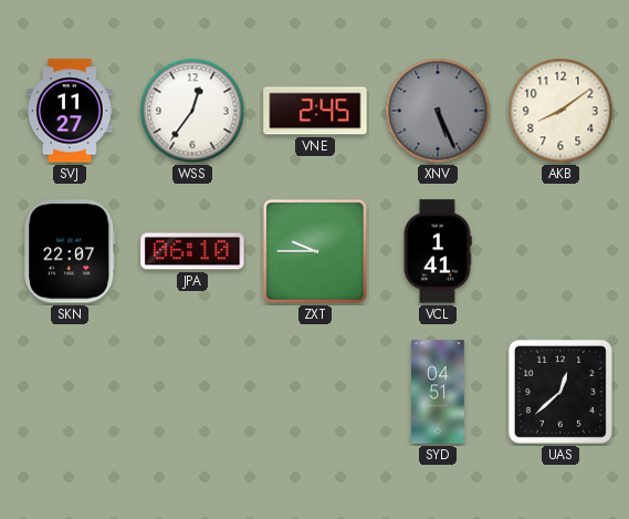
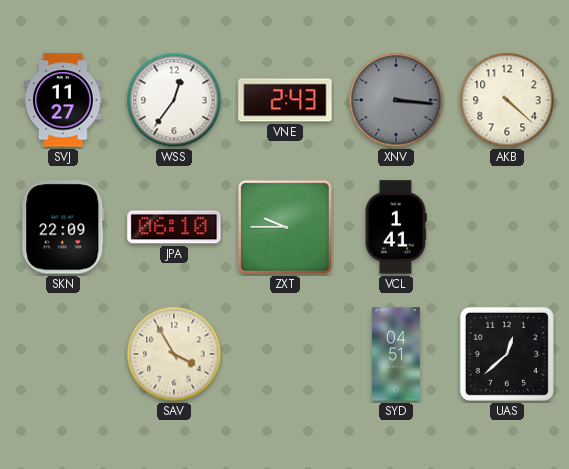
VNE: 2:45 -> 2:43 (285, 100)
XNV: 5:26 -> 3:16 (396, 100)
AKB: 8:09 -> 4:22 (507, 100)
SKN: 22:07 -> 22:09 (63, 227)
SAV: none -> 3:55 (174, 354)
